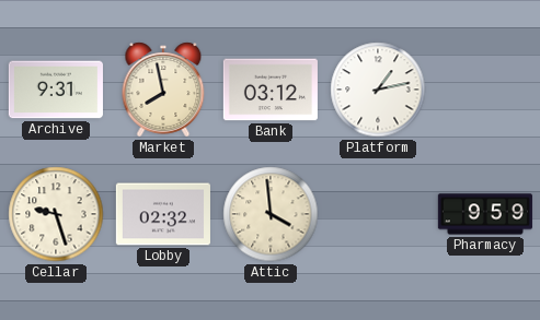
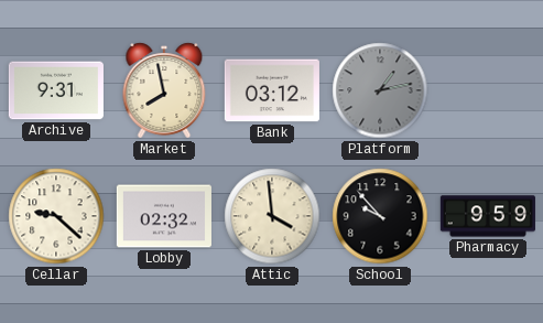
Platform dial: white -> grey (380, 90)
Cellar: 9:27 -> 9:22 (56, 216)
School: none -> 9:53 (380, 216)
